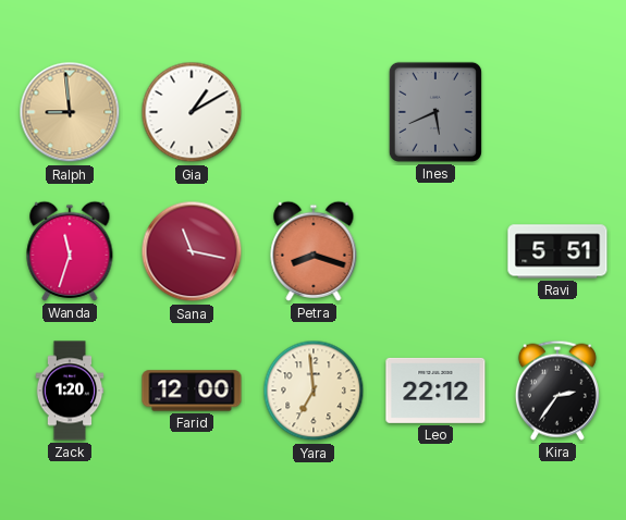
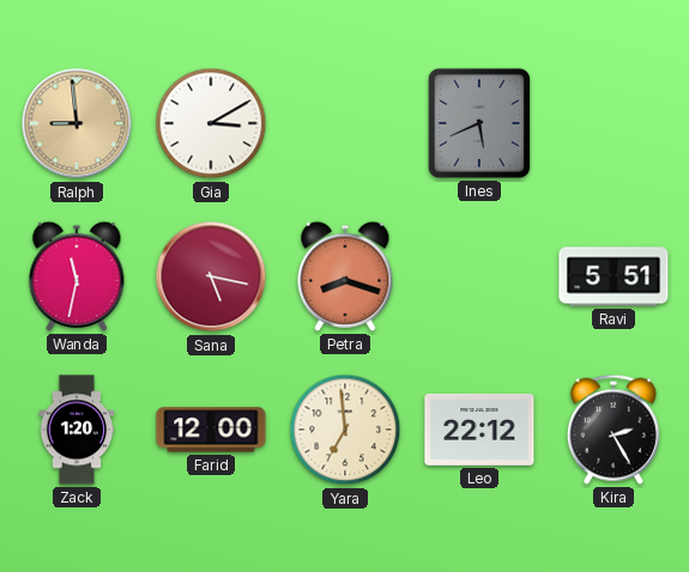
Gia: 1:10 -> 3:10 (211, 123)
Wanda: 11:33 -> 11:32 (77, 276)
Sana: 11:17 -> 5:17 (211, 276)
Kira: 2:36 -> 2:25 (614, 430)
